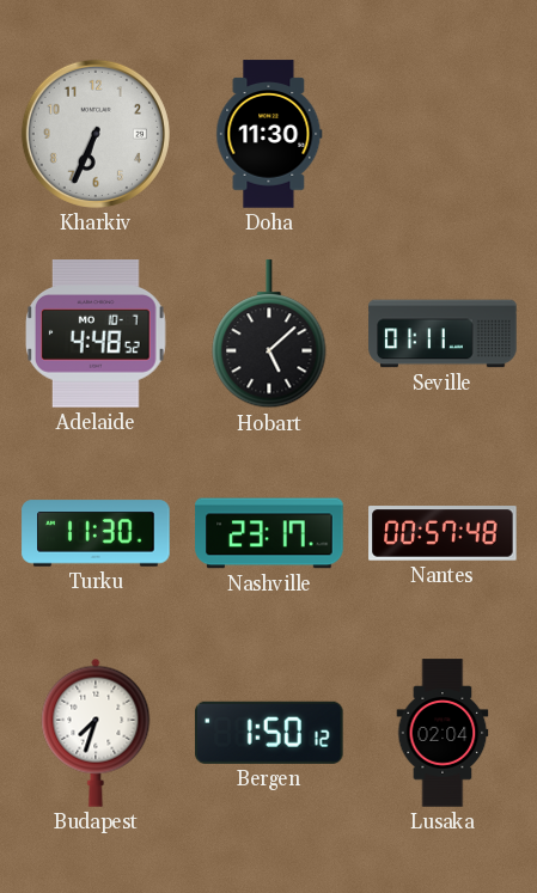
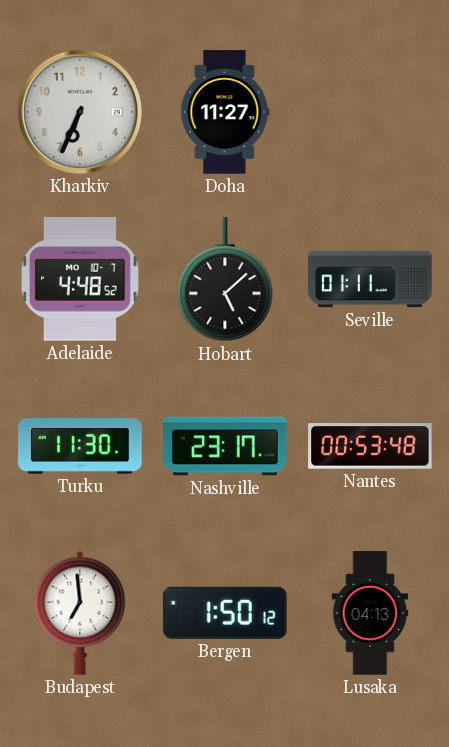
Doha: 11:30 -> 11:27 (225, 112)
Nantes: 00:57 -> 00:53 (370, 446)
Budapest: 7:33 -> 6:59 (80, 613)
Lusaka: 02:04 -> 04:13 (370, 613)
